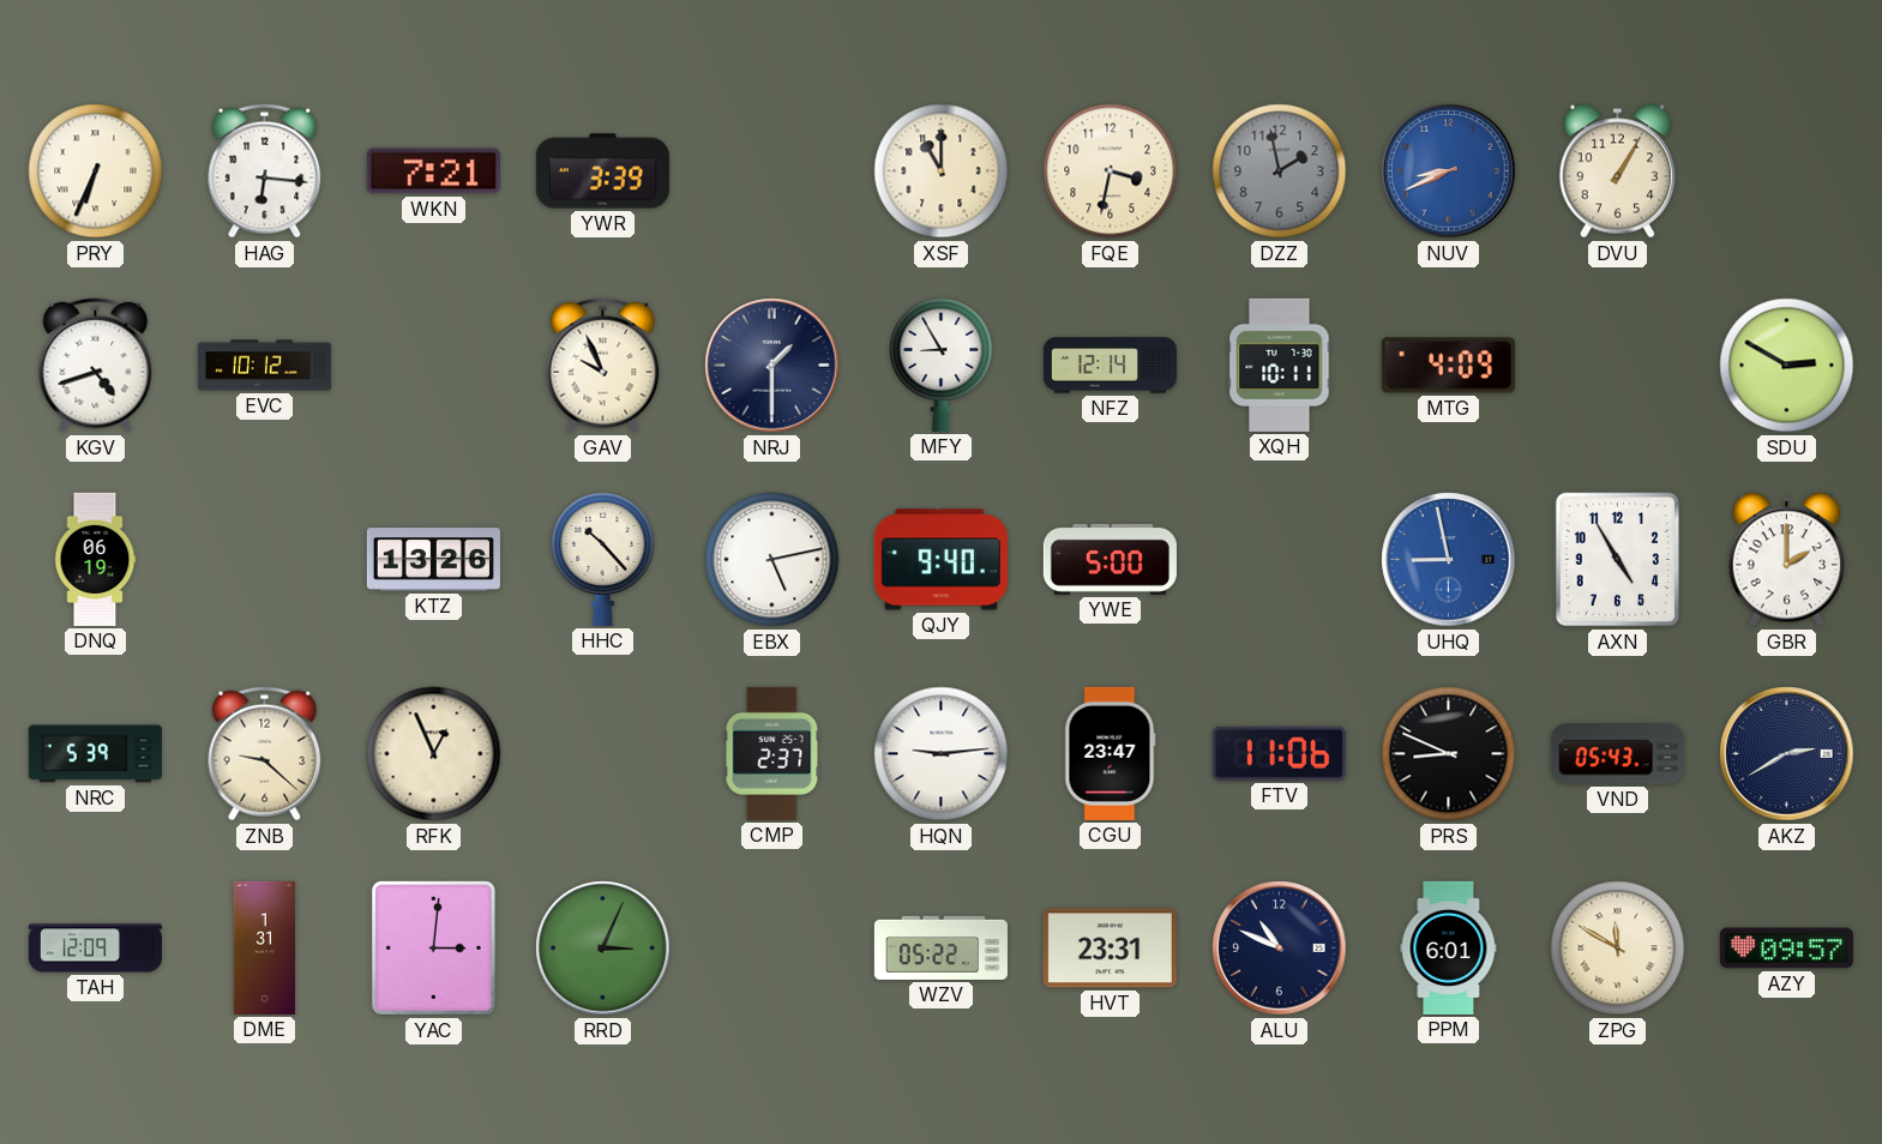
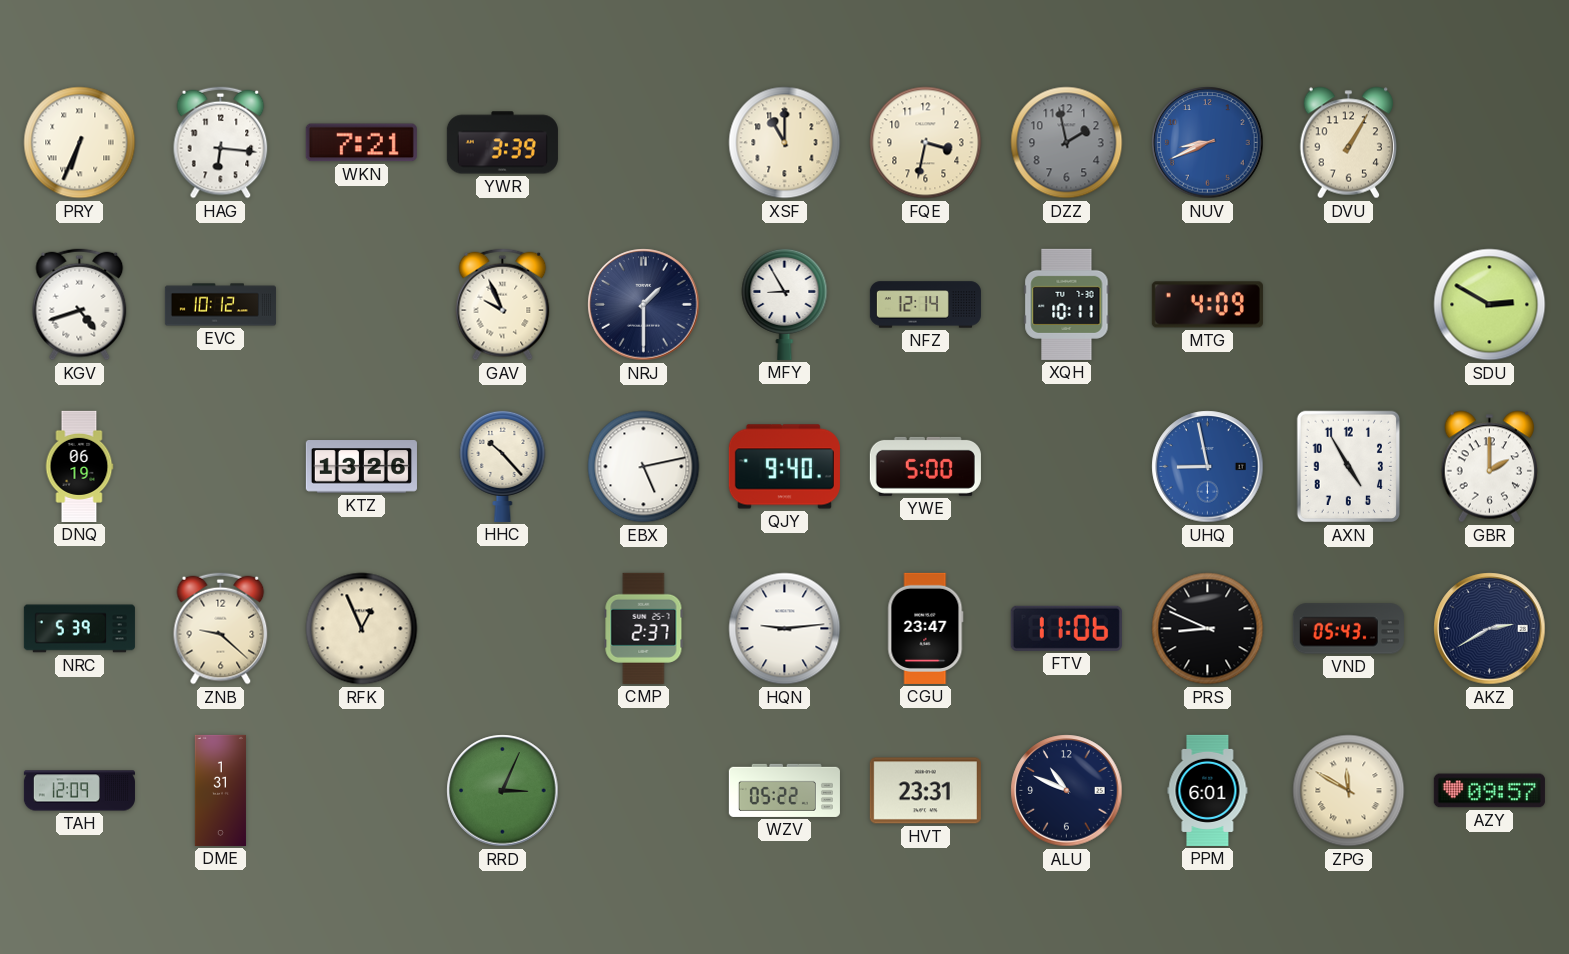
YAC: 3:01 -> none (433, 947)
